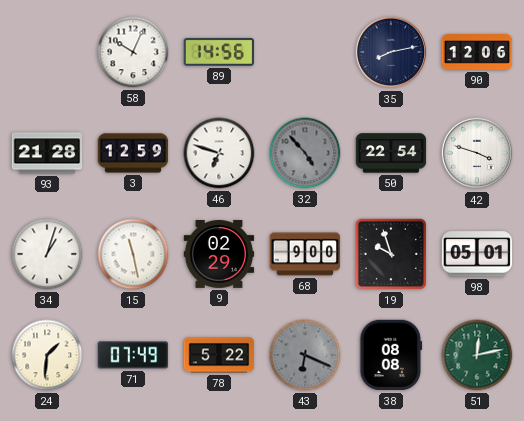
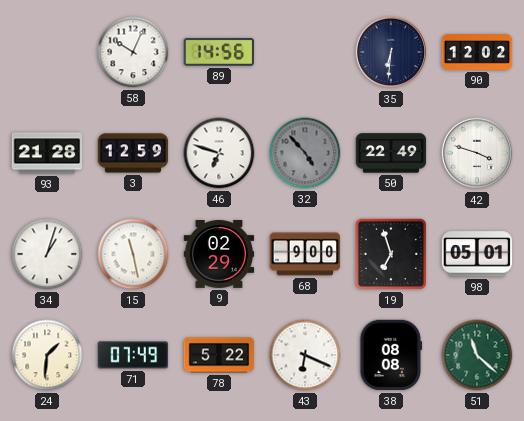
35: 8:13 -> 6:31 (391, 52)
90: 12:06 -> 12:02 (477, 52)
50: 22:54 -> 22:49 (391, 153)
19: 9:57 -> 6:57 (391, 254)
43 dial: grey -> white (305, 355)
51: 12:13 -> 11:22 (477, 355)
